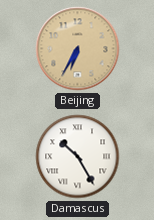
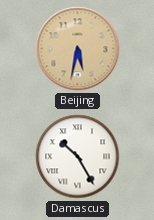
Beijing: 6:35 -> 5:32 (78, 49)
